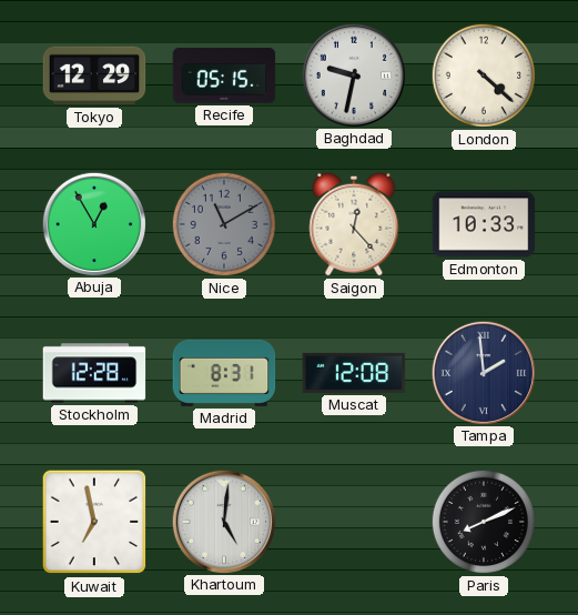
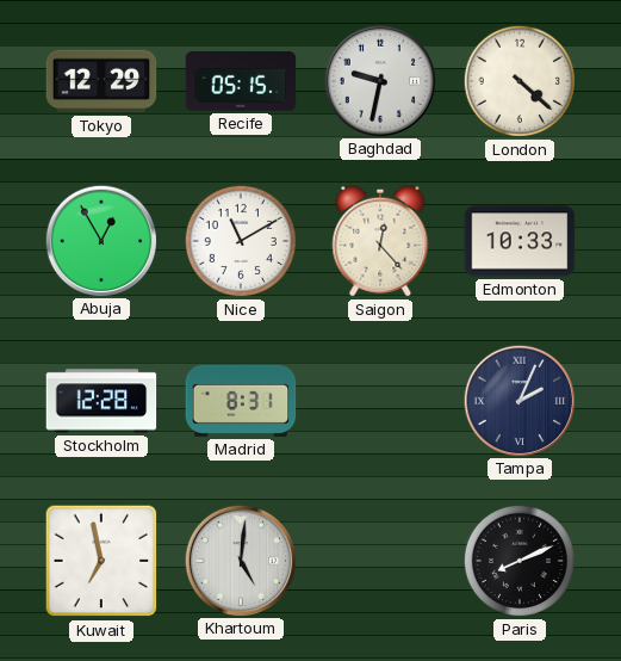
Nice dial: grey -> white (241, 241)
Muscat: 12:08 -> none (354, 373)
Tampa: 1:59 -> 2:04 (518, 400)
